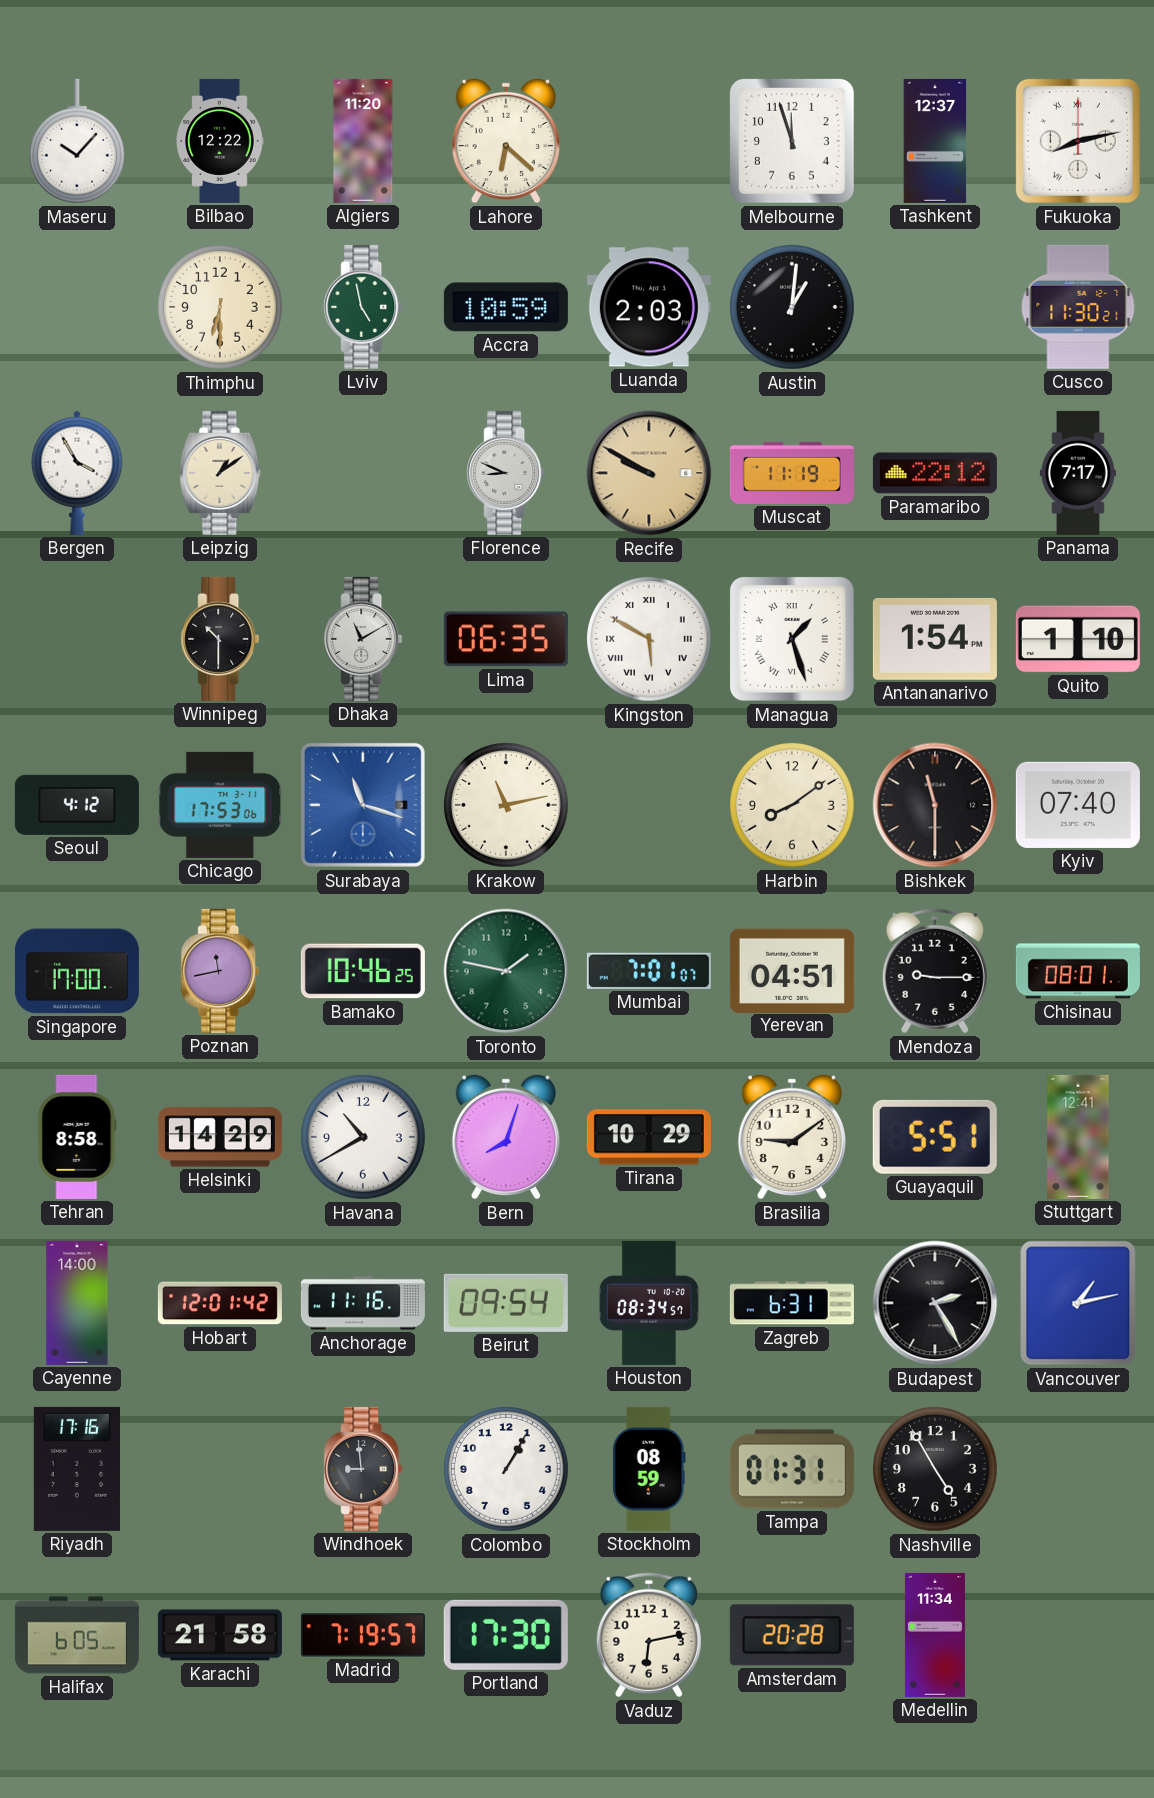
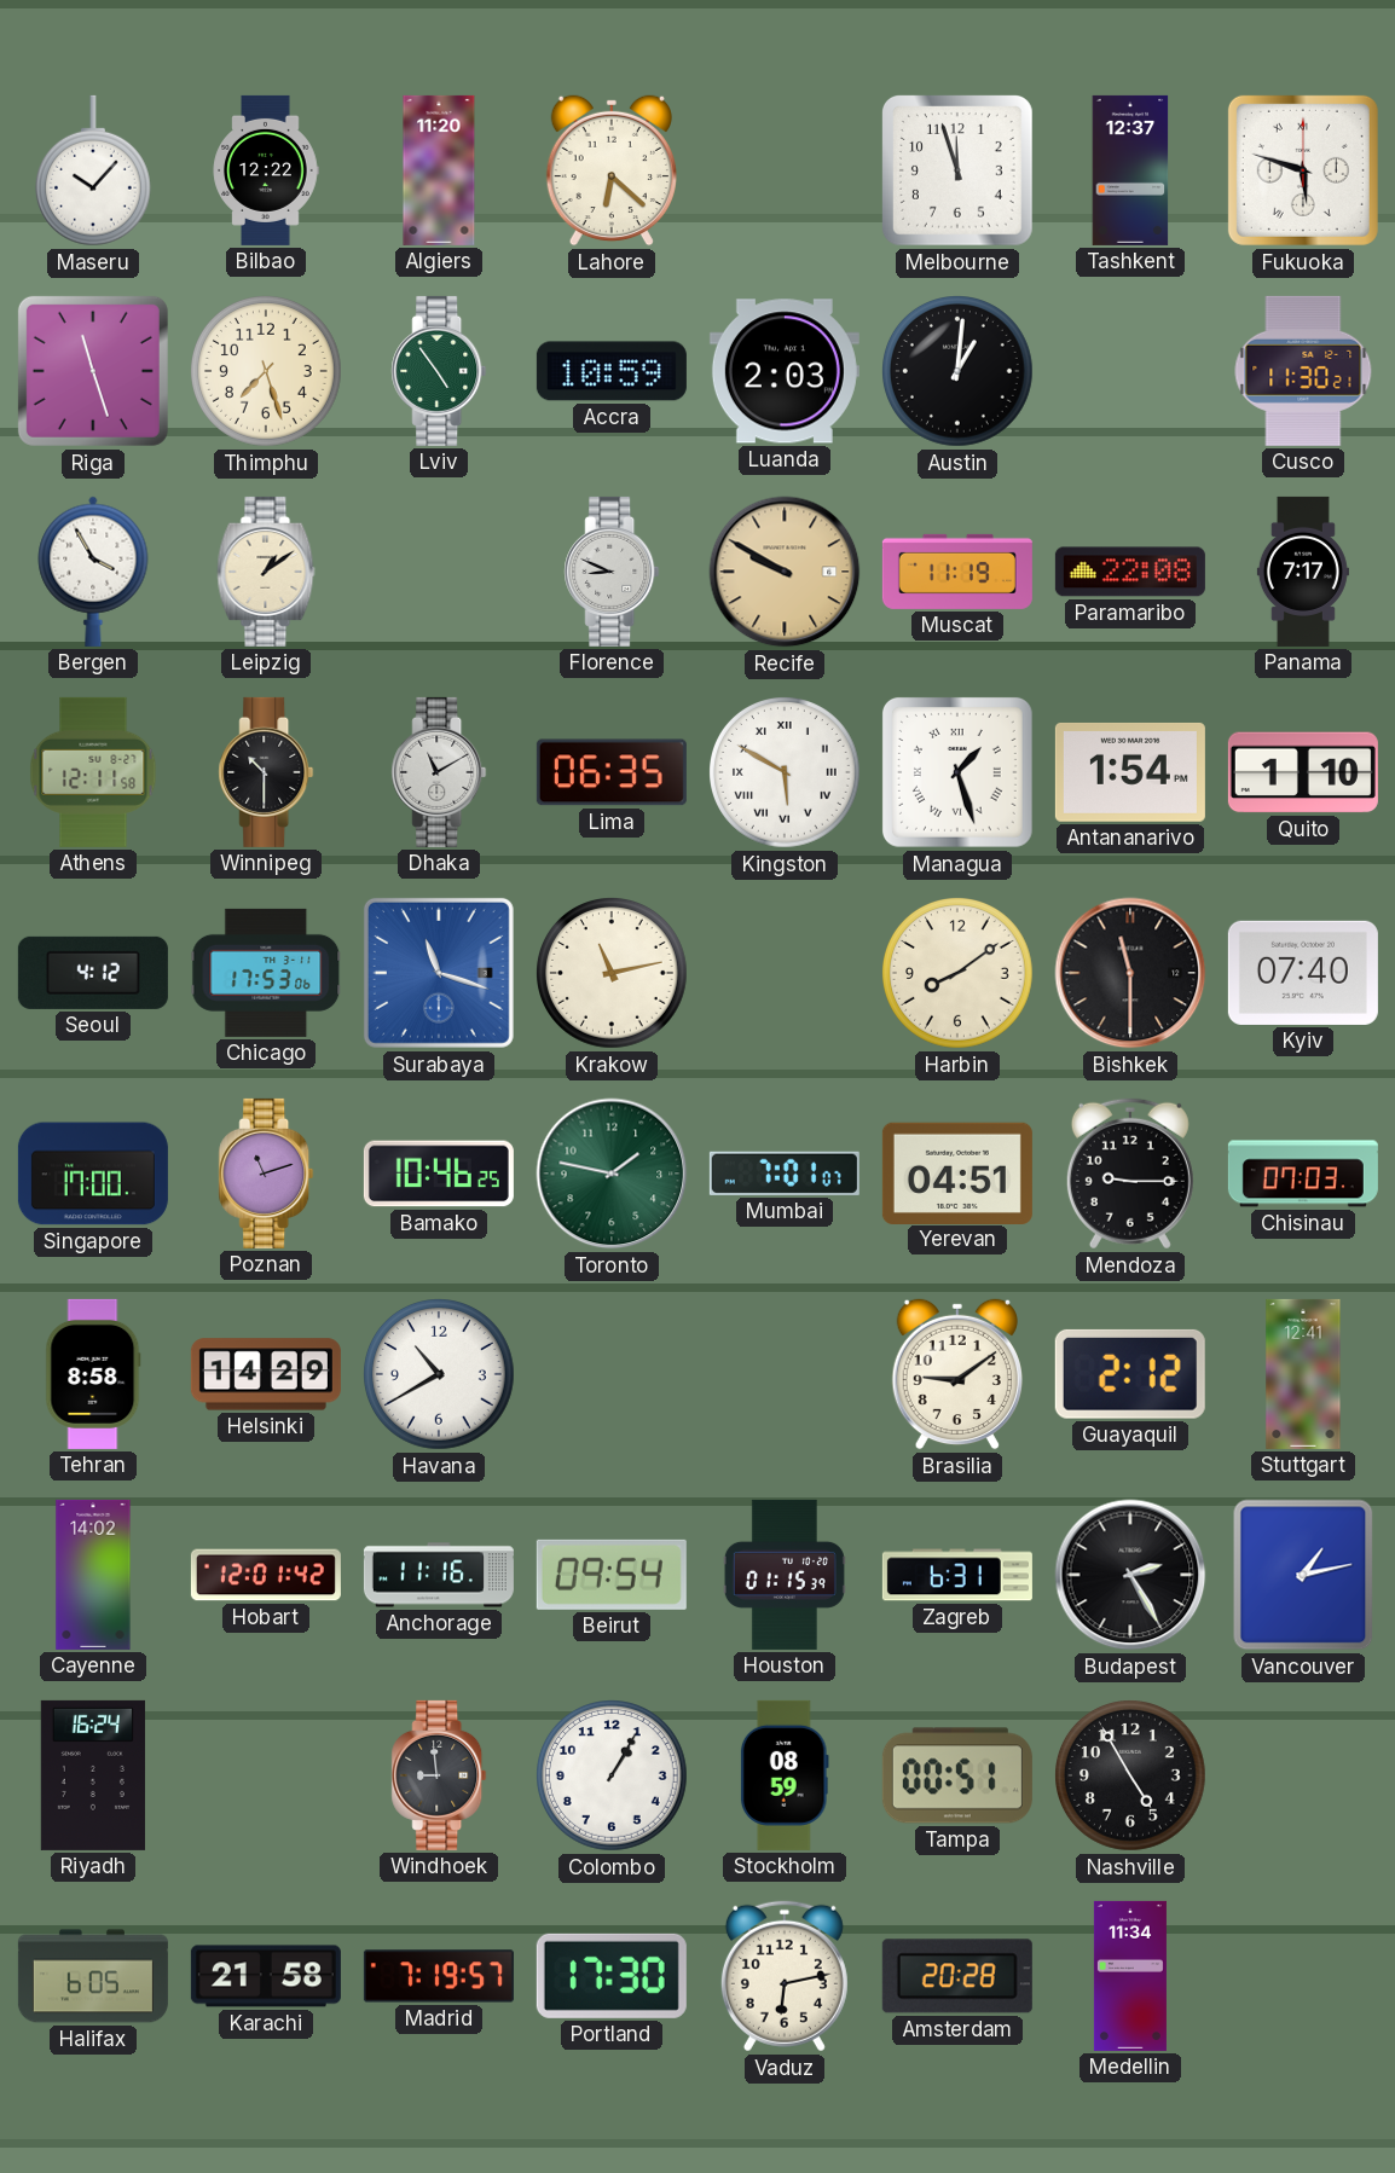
Fukuoka: 8:13 -> 5:48 (1303, 170)
Riga: none -> 11:27 (93, 371)
Thimphu: 6:30 -> 7:27 (267, 372)
Lviv: 4:58 -> 4:54 (439, 371)
Paramaribo: 22:12 -> 22:08 (1130, 572)
Athens: none -> 12:11 (93, 772)
Poznan: 11:43 -> 11:12 (266, 1174)
Chisinau: 08:01 -> 07:03 (1303, 1174)
Bern: 8:03 -> none (506, 1137)
Tirana: 10:29 -> none (649, 1137)
Guayaquil: 5:51 -> 2:12 (1130, 1374)
Cayenne: 14:00 -> 14:02 (93, 1575)
Houston: 08:34 -> 01:15 (785, 1575)
Riyadh: 17:16 -> 16:24 (93, 1775)
Tampa: 01:31 -> 00:51 (957, 1775)
